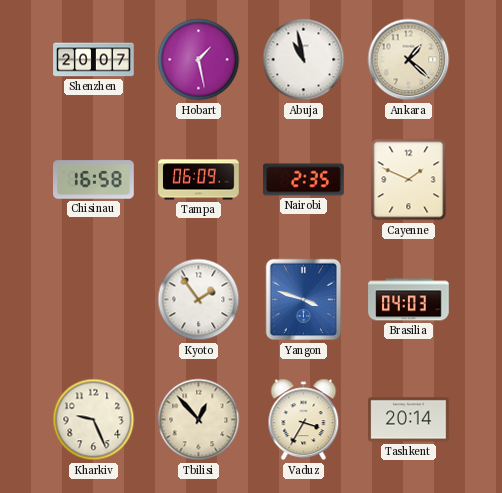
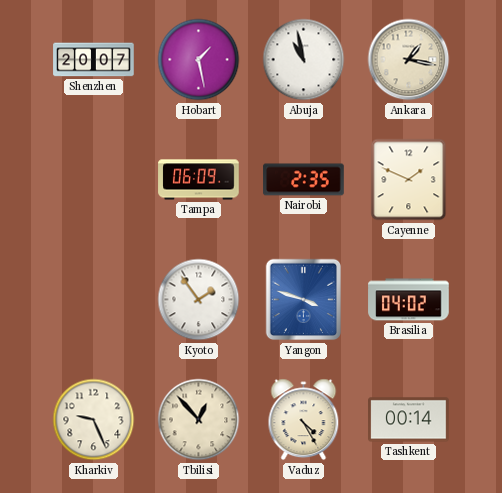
Ankara: 1:22 -> 1:17 (409, 60)
Chisinau: 16:58 -> none (94, 180)
Brasilia: 04:03 -> 04:02 (409, 300)
Vaduz: 3:35 -> 4:25 (304, 420)
Tashkent: 20:14 -> 00:14 (409, 420)
